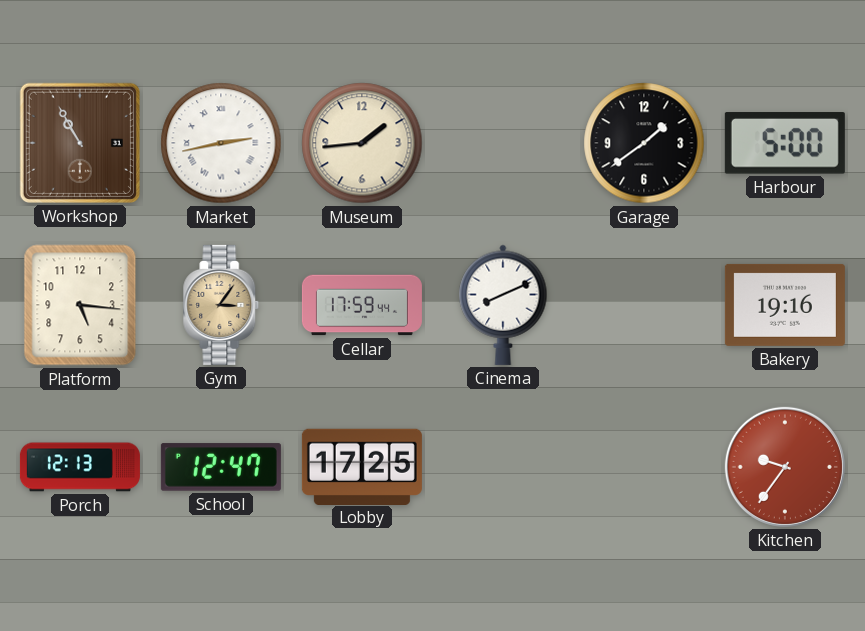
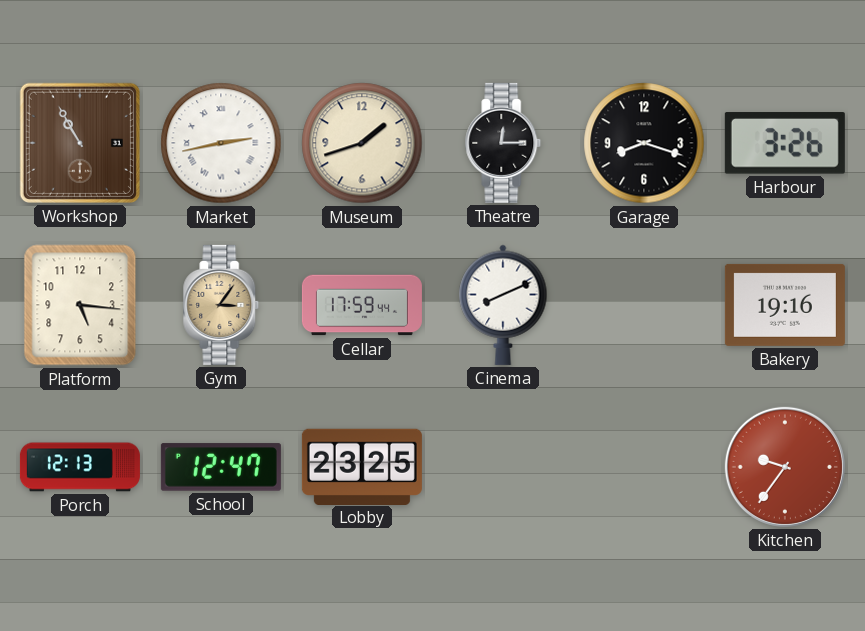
Museum: 1:44 -> 1:42 (362, 143)
Theatre: none -> 12:15 (503, 143)
Garage: 1:39 -> 8:18 (644, 143)
Harbour: 5:00 -> 3:26 (785, 143)
Lobby: 17:25 -> 23:25 (362, 466)
